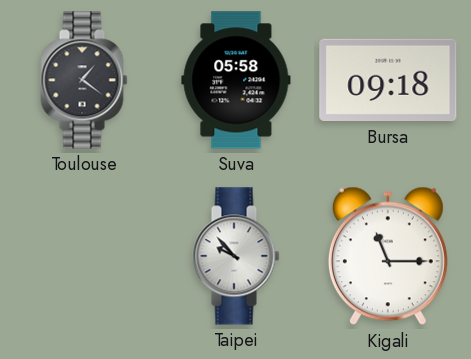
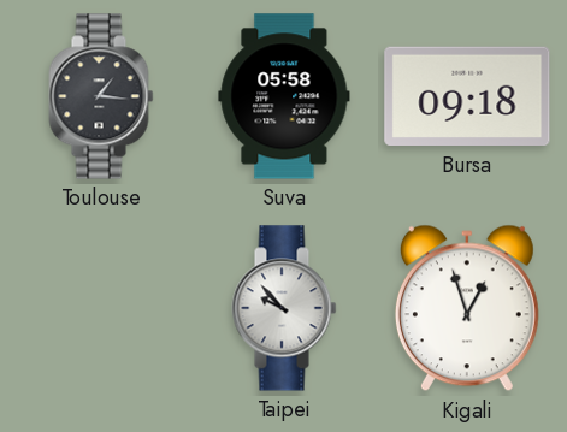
Toulouse: 1:21 -> 1:16 (101, 96)
Kigali: 11:15 -> 12:57 (467, 308)
